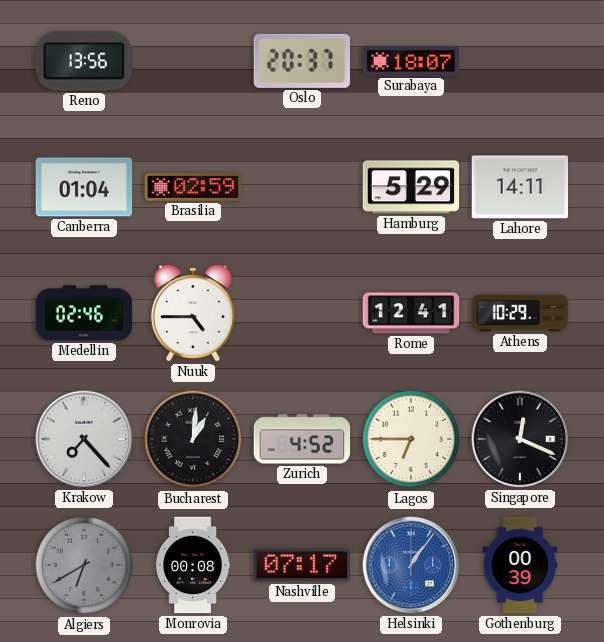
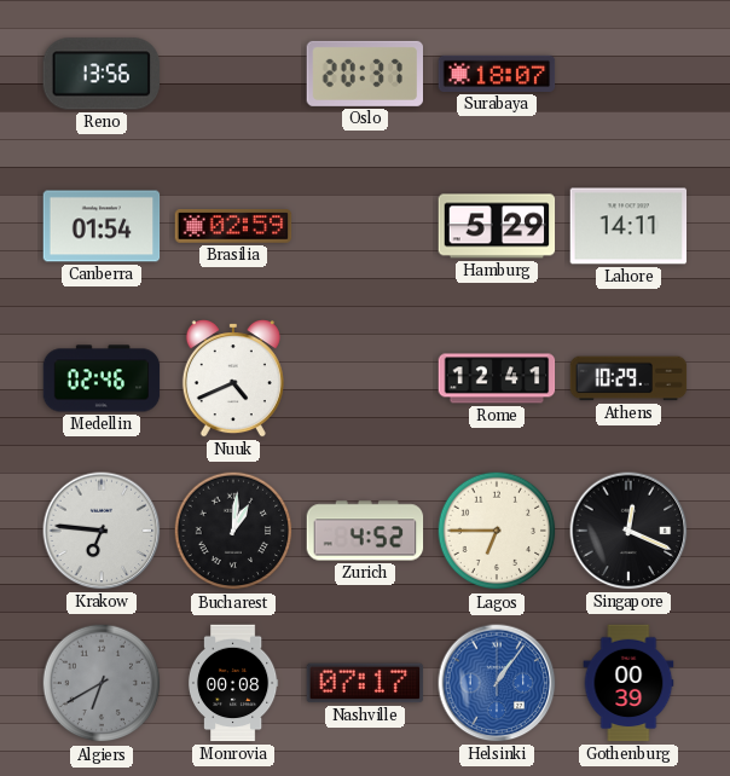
Canberra: 01:04 -> 01:54 (102, 226)
Nuuk: 4:45 -> 4:41 (233, 380)
Krakow: 7:23 -> 6:46 (102, 531)
